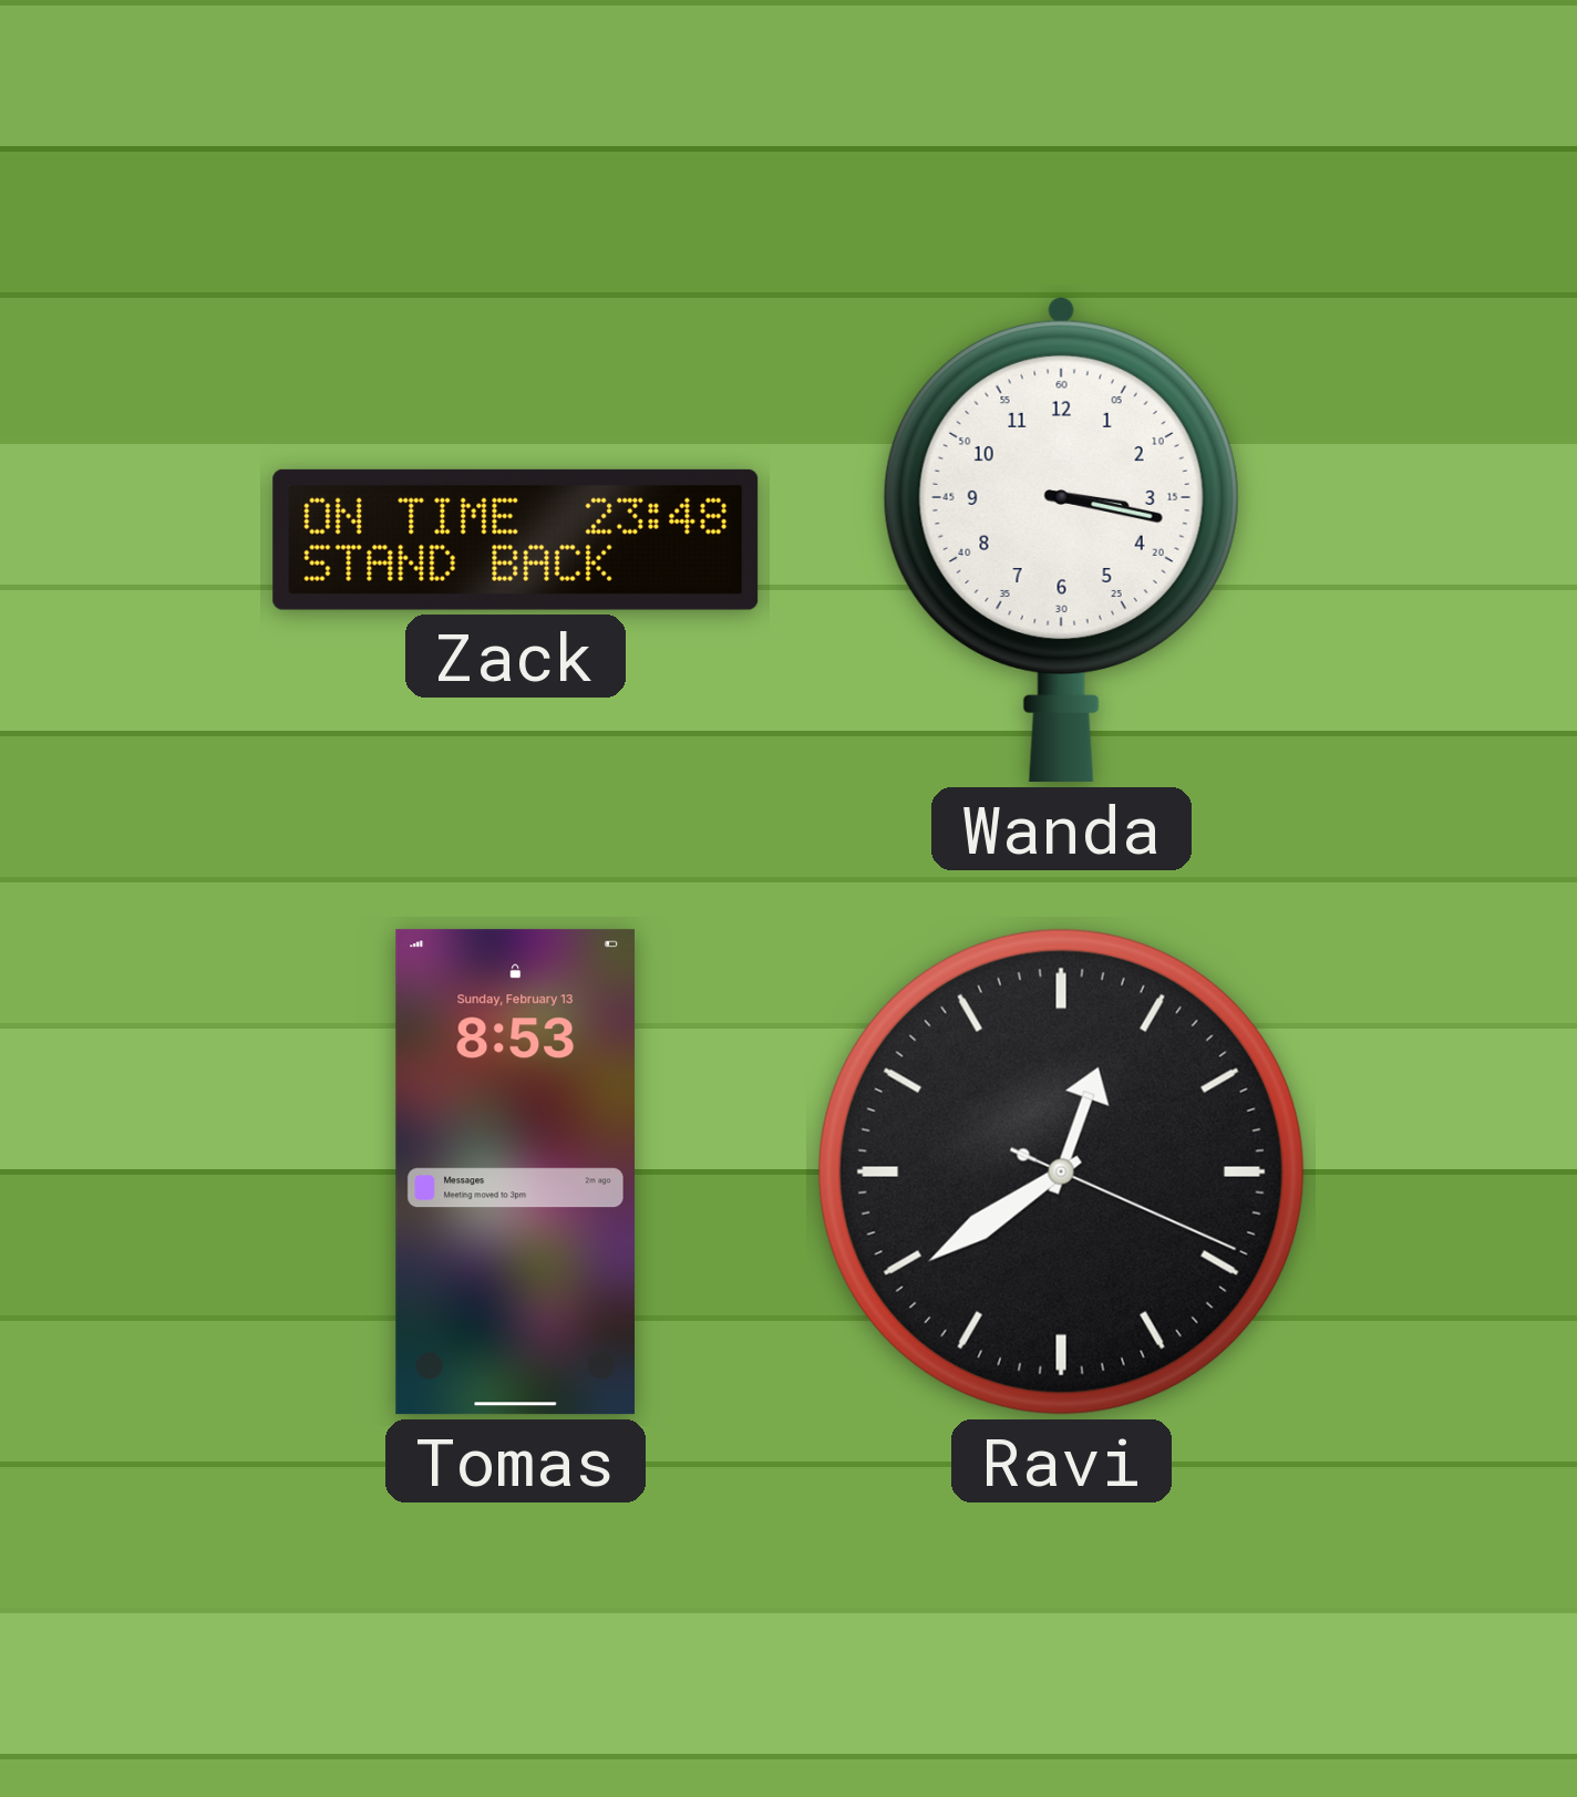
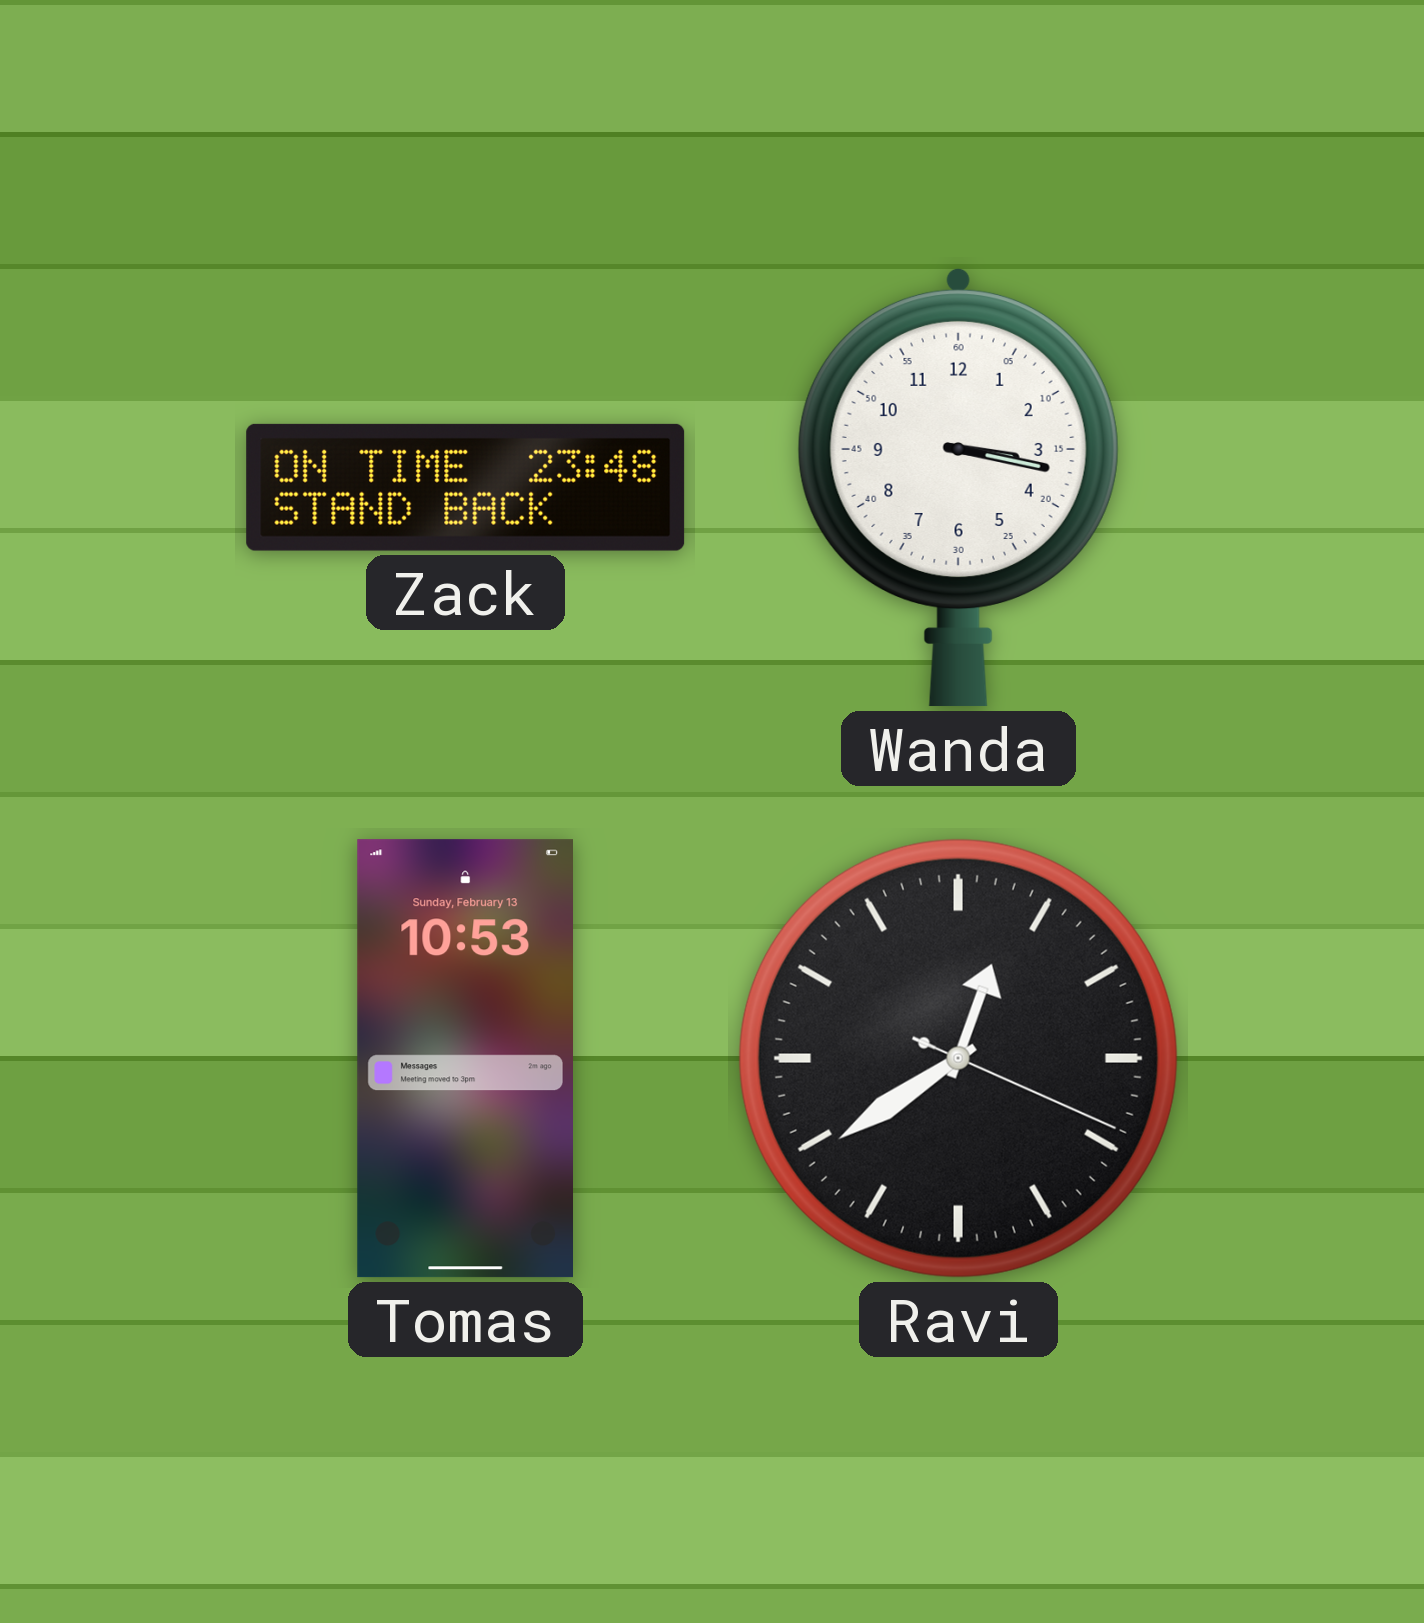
Tomas: 8:53 -> 10:53 (465, 1059)
